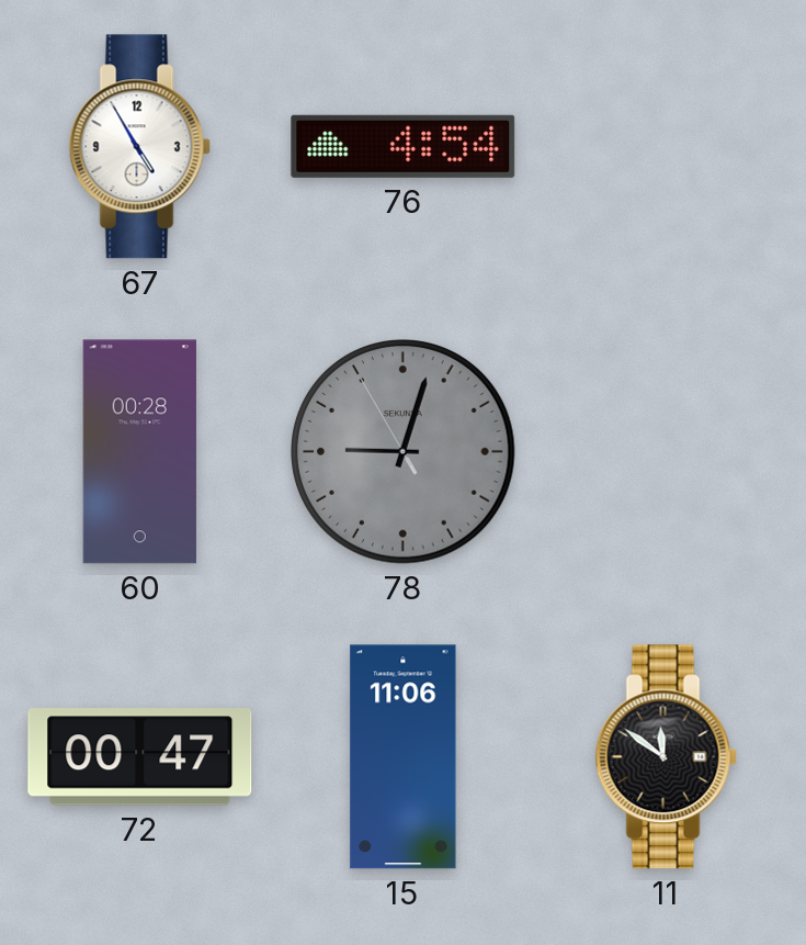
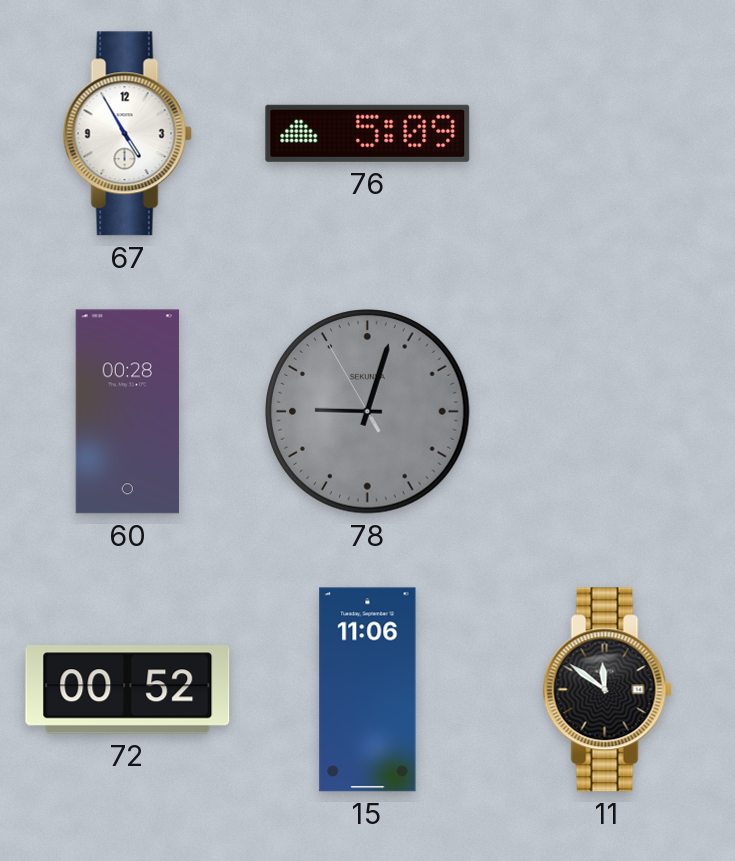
76: 4:54 -> 5:09 (368, 133)
72: 00:47 -> 00:52 (128, 690)
